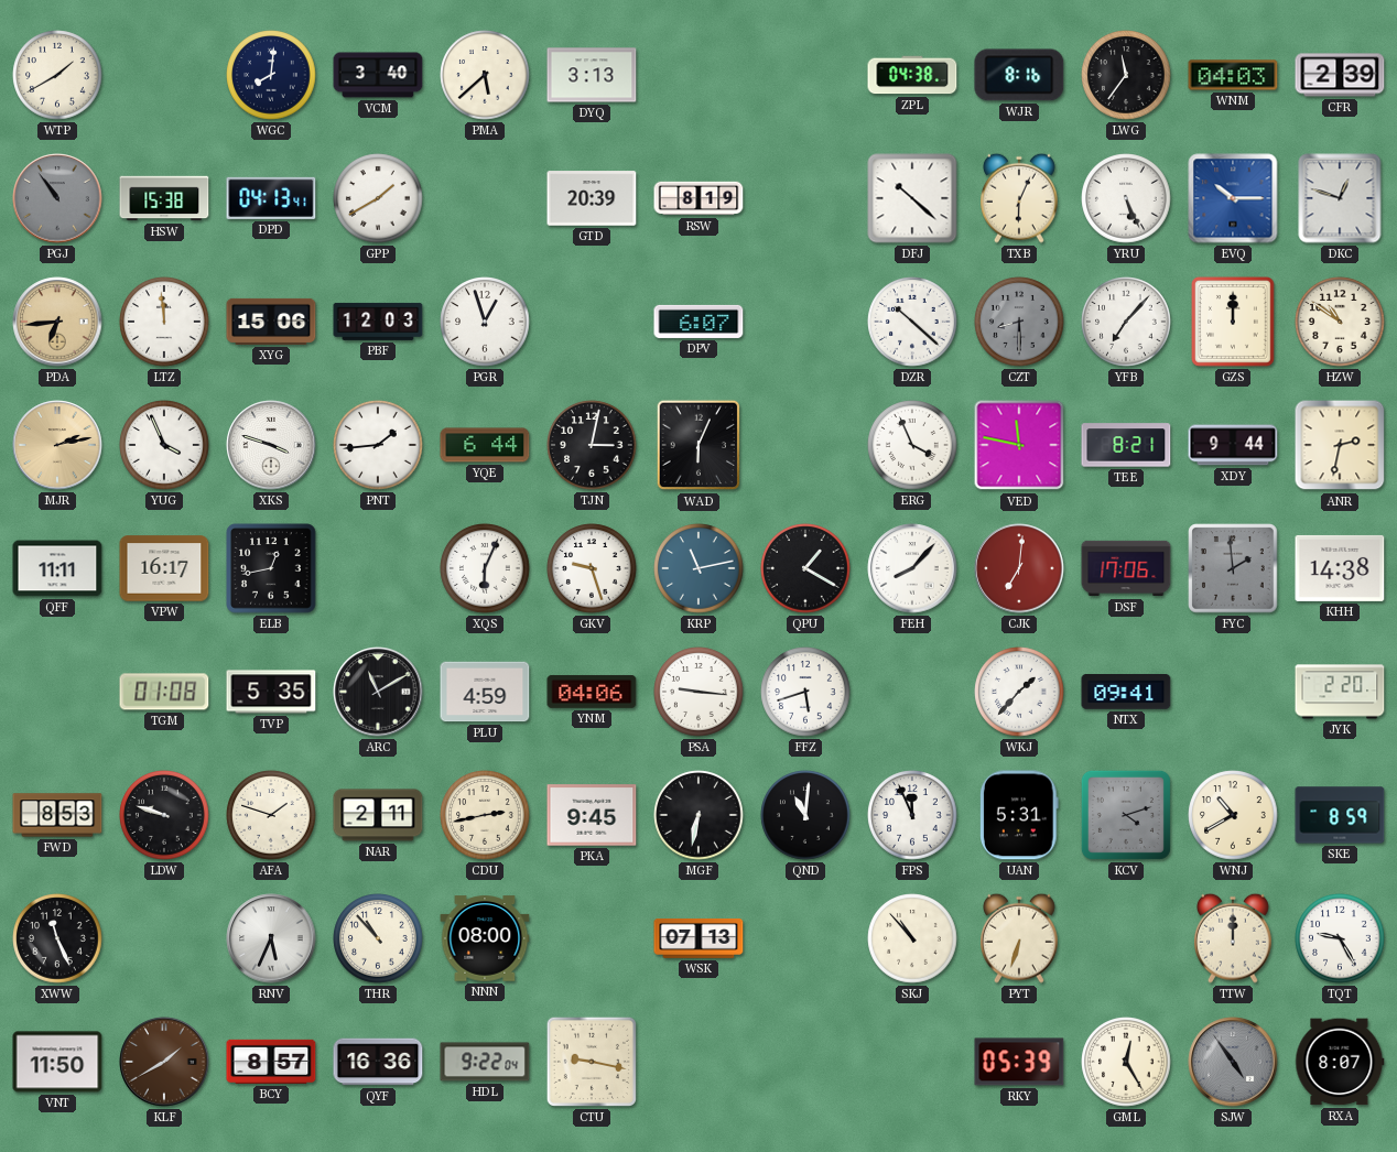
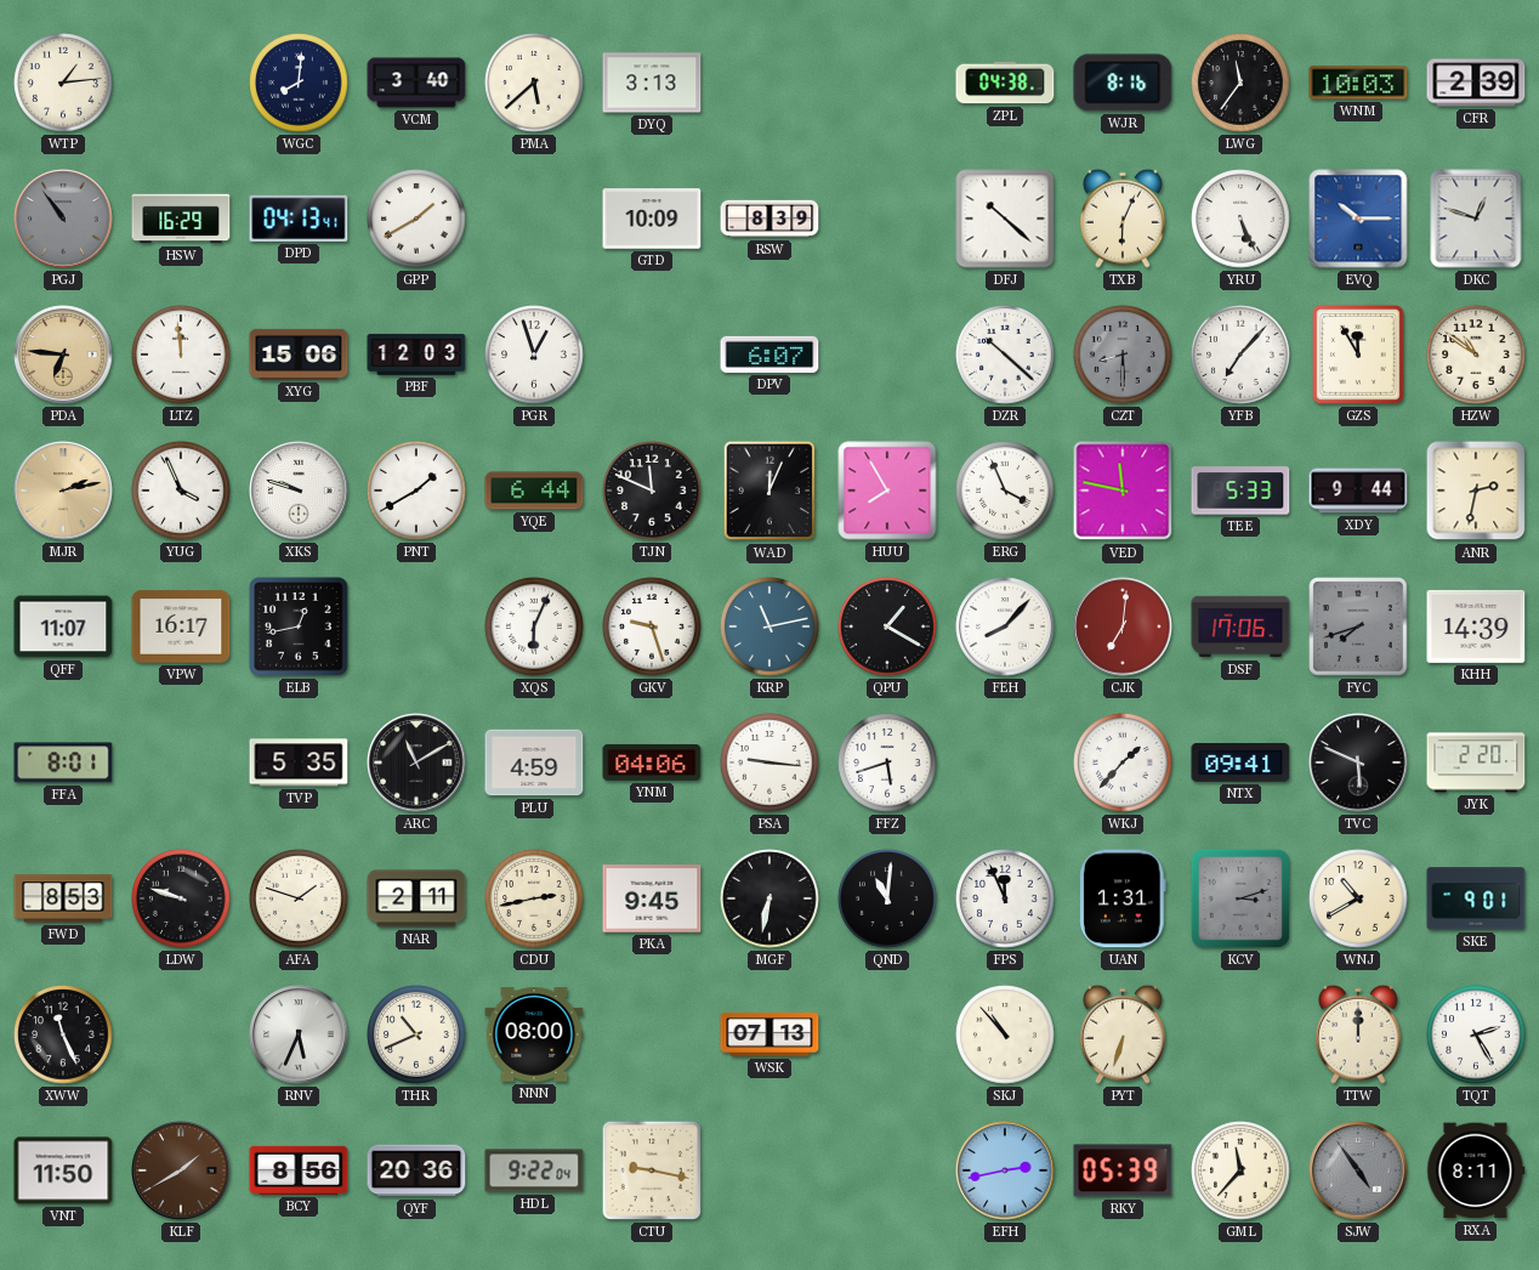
WTP: 1:40 -> 1:14 (63, 83)
WNM: 04:03 -> 10:03 (1358, 83)
HSW: 15:38 -> 16:29 (181, 219)
GTD: 20:39 -> 10:09 (652, 219)
RSW: 8:19 -> 8:39 (769, 219)
PDA: 6:44 -> 6:46 (63, 355)
GZS: 12:00 -> 11:55 (1358, 355)
XKS: 3:48 -> 9:48 (299, 491)
PNT: 1:44 -> 1:40 (416, 491)
TJN: 3:02 -> 11:49 (652, 491)
WAD: 6:04 -> 12:04 (769, 491)
HUU: none -> 7:55 (887, 491)
TEE: 8:21 -> 5:33 (1240, 491)
QFF: 11:11 -> 11:07 (63, 627)
FYC: 1:59 -> 7:42 (1358, 627)
KHH: 14:38 -> 14:39 (1476, 627)
FFA: none -> 8:01 (63, 762)
TGM: 01:08 -> none (164, 692)
TVC: none -> 5:49 (1358, 762)
UAN: 5:31 -> 1:31 (1124, 898)
KCV: 4:12 -> 3:12 (1240, 898)
SKE: 8:59 -> 9:01 (1476, 898)
THR: 10:53 -> 10:41 (416, 1034)
TQT: 9:25 -> 2:25 (1476, 1034)
BCY: 8:57 -> 8:56 (299, 1170)
QYF: 16:36 -> 20:36 (416, 1170)
EFH: none -> 2:43 (1005, 1170)
GML: 12:25 -> 11:37 (1240, 1170)
RXA: 8:07 -> 8:11 (1476, 1170)
